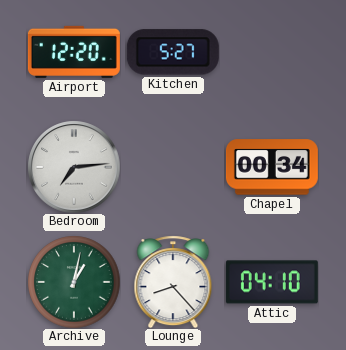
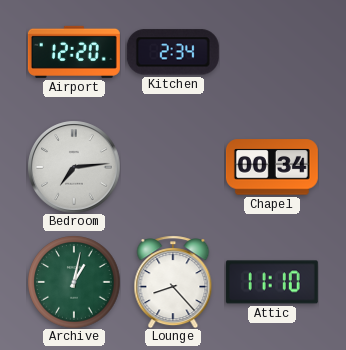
Kitchen: 5:27 -> 2:34 (173, 52)
Attic: 04:10 -> 11:10 (272, 282)
